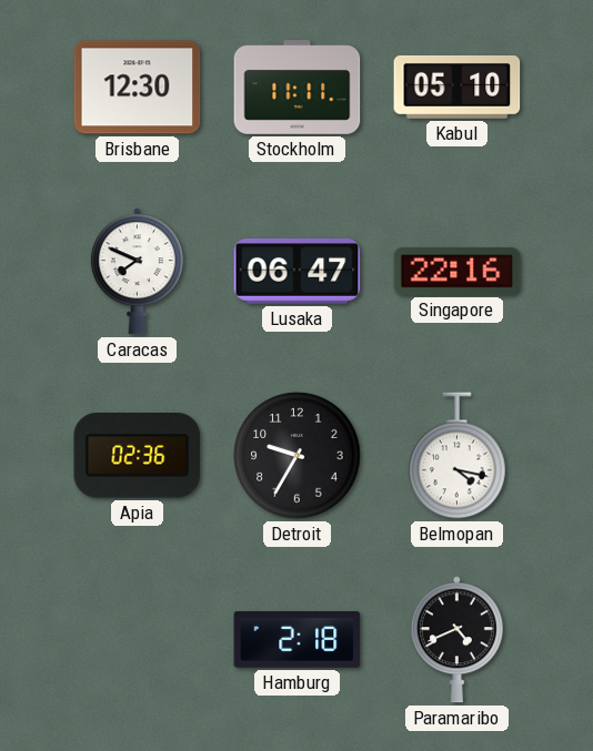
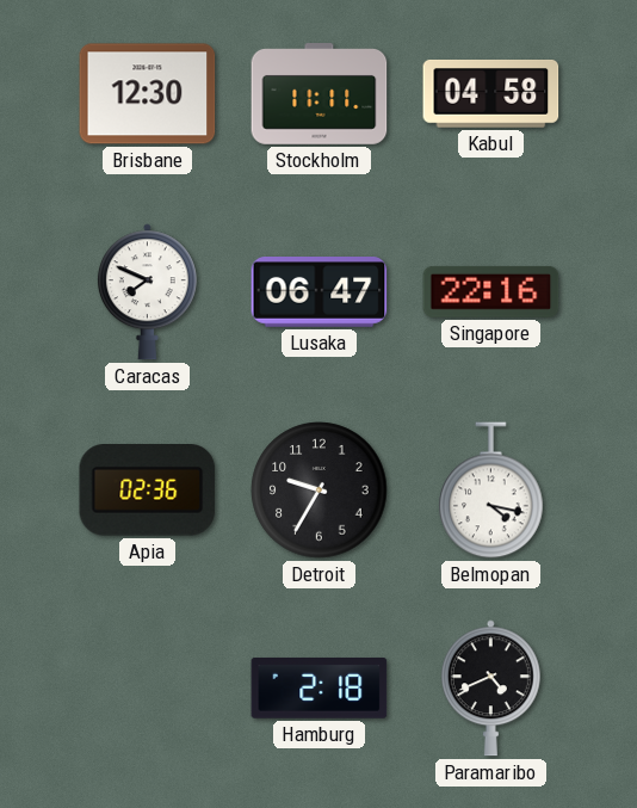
Kabul: 05:10 -> 04:58 (491, 94)
